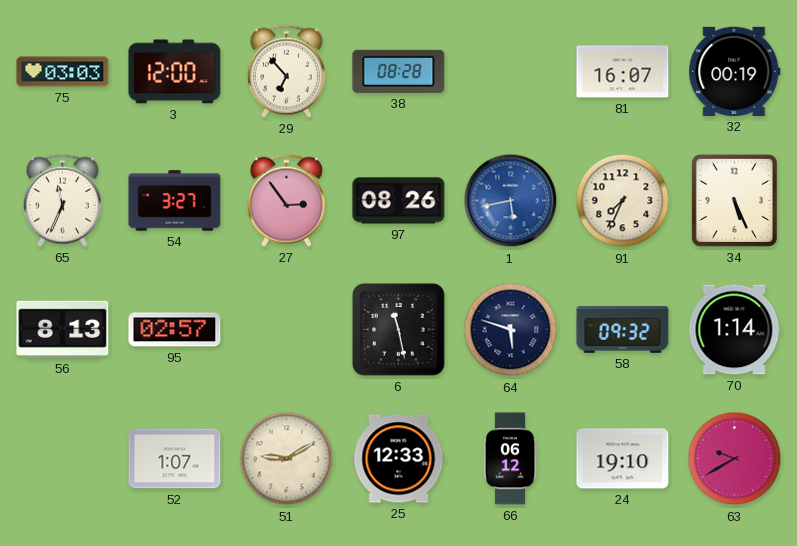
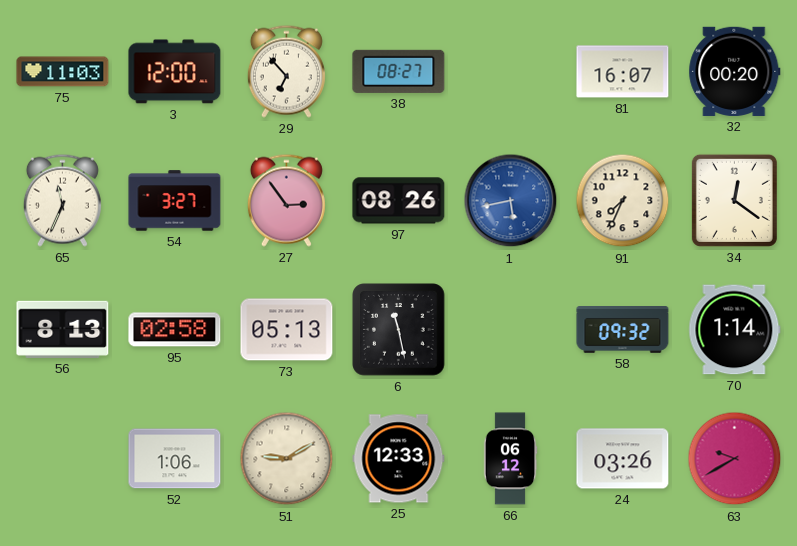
75: 03:03 -> 11:03 (63, 72)
38: 08:28 -> 08:27 (399, 71)
32: 00:19 -> 00:20 (735, 71)
34: 5:26 -> 12:21 (734, 200)
95: 02:57 -> 02:58 (175, 330)
73: none -> 05:13 (287, 330)
64: 5:48 -> none (511, 330)
52: 1:07 -> 1:06 (175, 459)
24: 19:10 -> 03:26 (623, 459)
